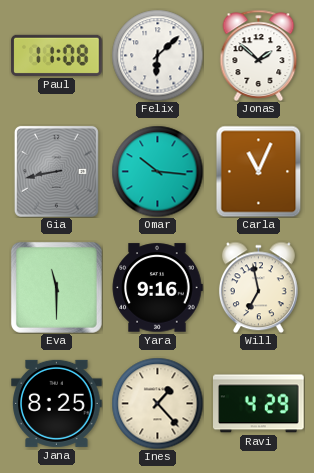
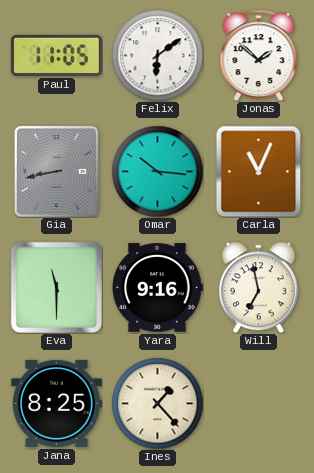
Paul: 11:08 -> 11:05 (57, 55)
Felix: 6:08 -> 6:09 (157, 55)
Ravi: 4:29 -> none (259, 404)
